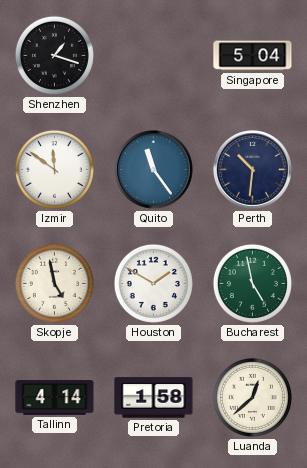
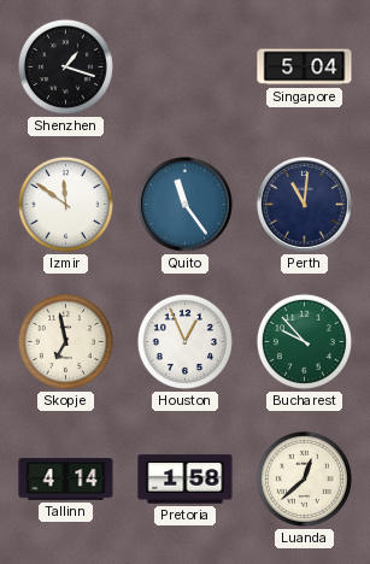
Perth: 10:31 -> 11:01 (305, 205)
Skopje: 4:58 -> 6:58 (65, 341)
Houston: 1:50 -> 12:56 (184, 341)
Bucharest: 4:58 -> 9:53 (304, 341)
